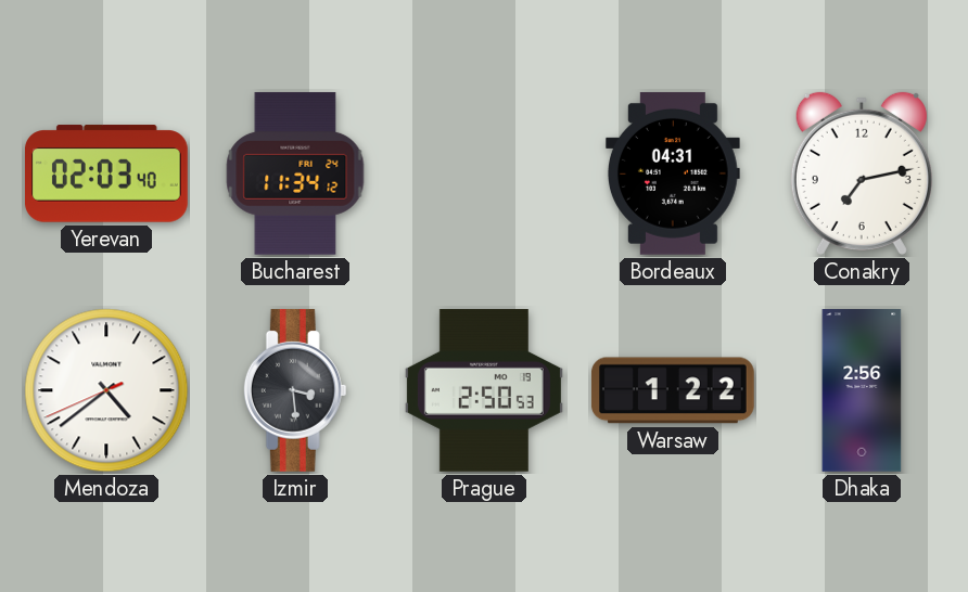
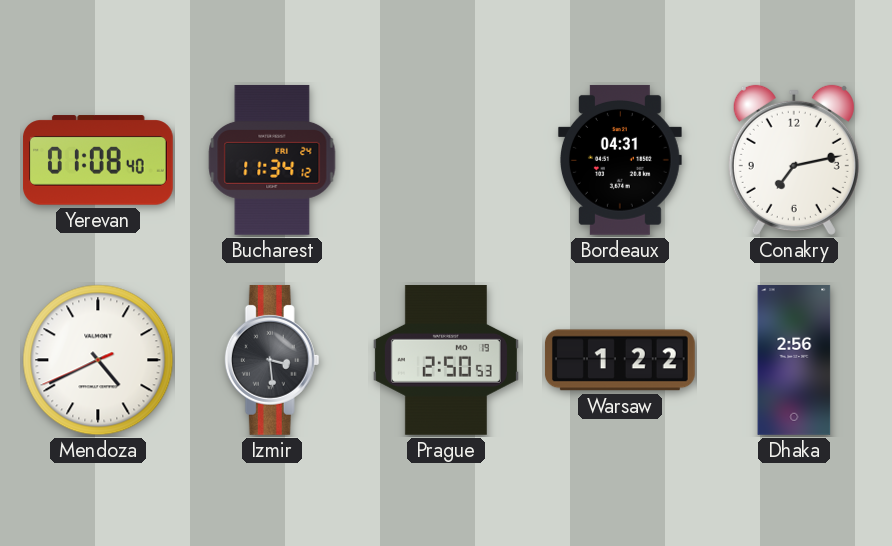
Yerevan: 02:03 -> 01:08 (99, 160)
Mendoza: 4:38 -> 4:40 (98, 360)
